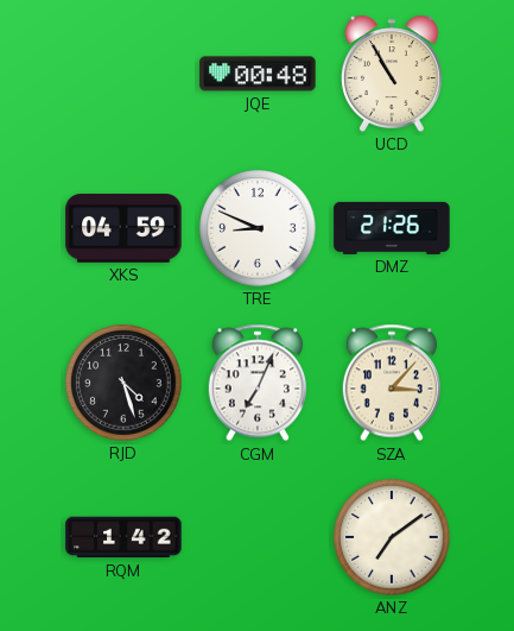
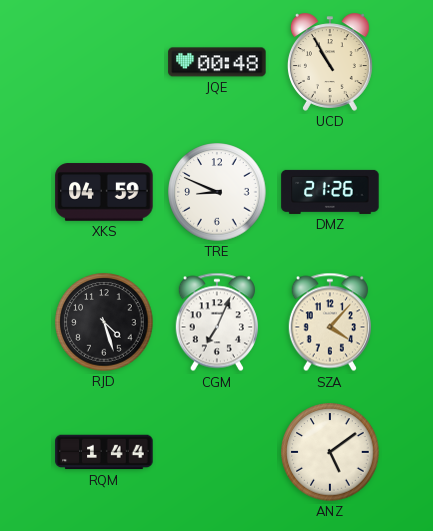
SZA: 3:07 -> 4:07 (330, 322)
RQM: 1:42 -> 1:44 (104, 452)
ANZ: 7:09 -> 5:09 (330, 452)
